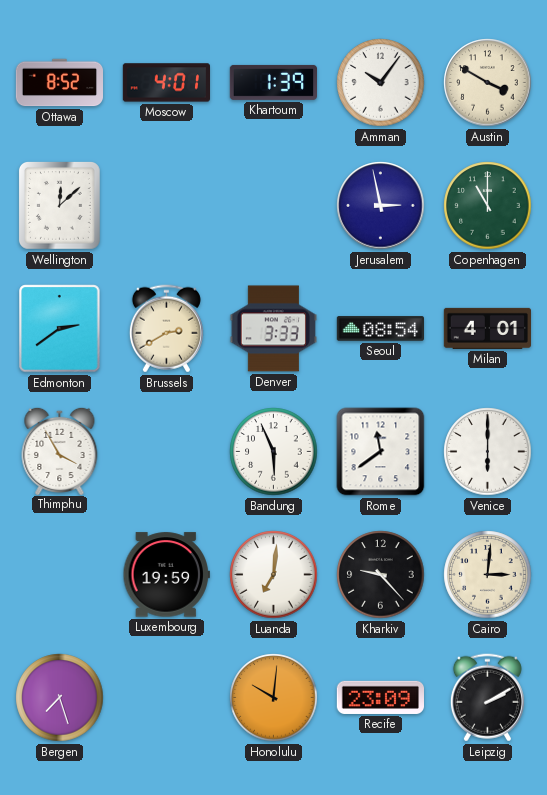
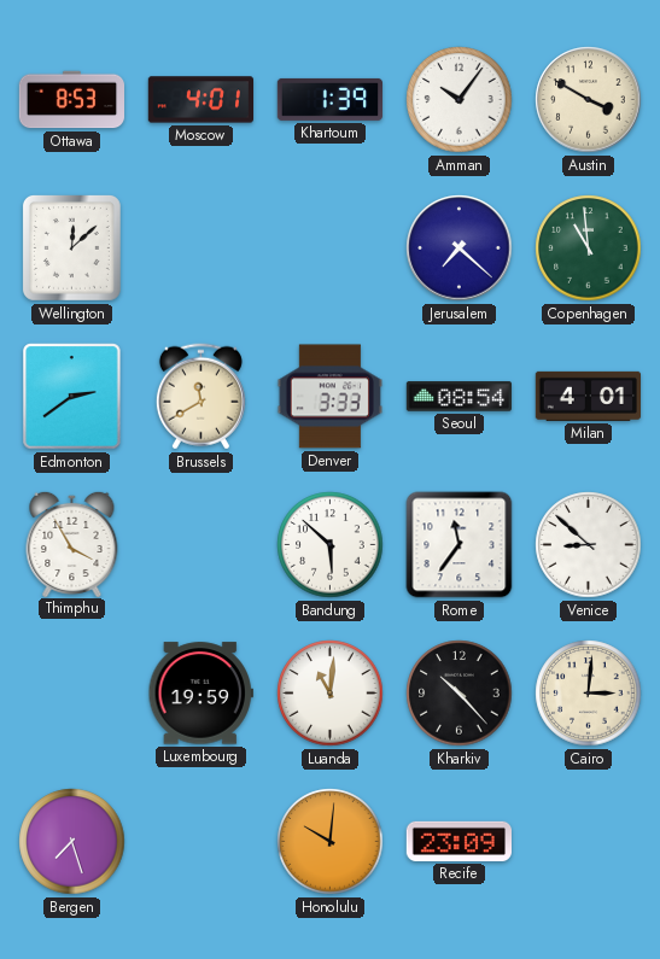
Ottawa: 8:52 -> 8:53 (72, 100)
Jerusalem: 2:58 -> 7:22 (460, 248)
Copenhagen: 11:00 -> 10:59 (589, 248)
Brussels: 2:40 -> 11:40 (200, 397)
Bandung: 5:56 -> 5:52 (331, 545)
Rome: 11:39 -> 11:36 (460, 545)
Venice: 6:00 -> 8:52 (589, 545)
Luanda: 7:01 -> 11:01 (331, 694)
Kharkiv: 9:23 -> 10:23 (460, 694)
Leipzig: 2:10 -> none (487, 698)
